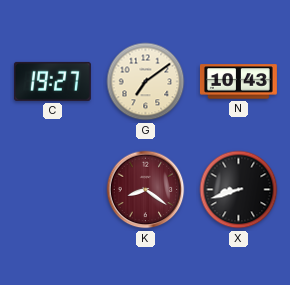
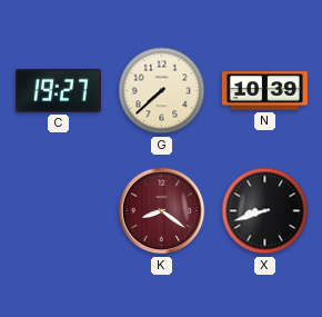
G: 7:09 -> 7:38 (162, 91)
N: 10:43 -> 10:39 (264, 91)
